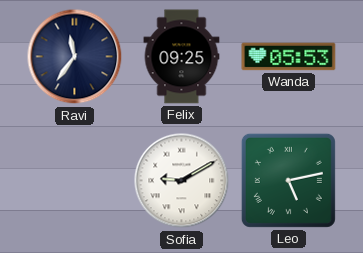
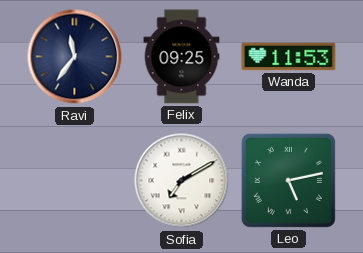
Wanda: 05:53 -> 11:53 (289, 57)
Sofia: 9:10 -> 7:10 (182, 181)
